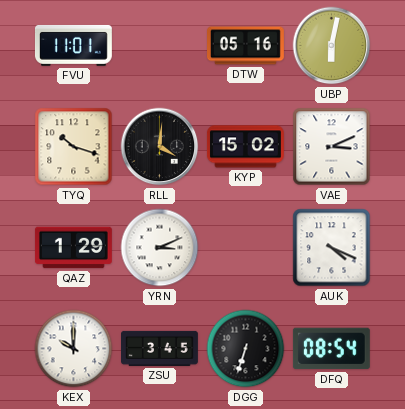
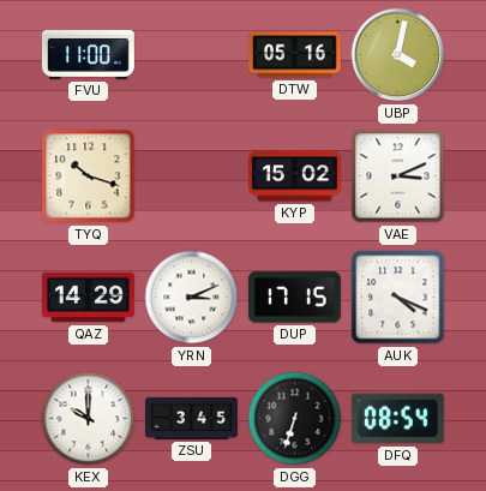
FVU: 11:01 -> 11:00 (88, 55)
UBP: 6:02 -> 4:02 (398, 55)
RLL: 4:01 -> none (160, 147)
QAZ: 1:29 -> 14:29 (89, 298)
DUP: none -> 17:15 (294, 298)
